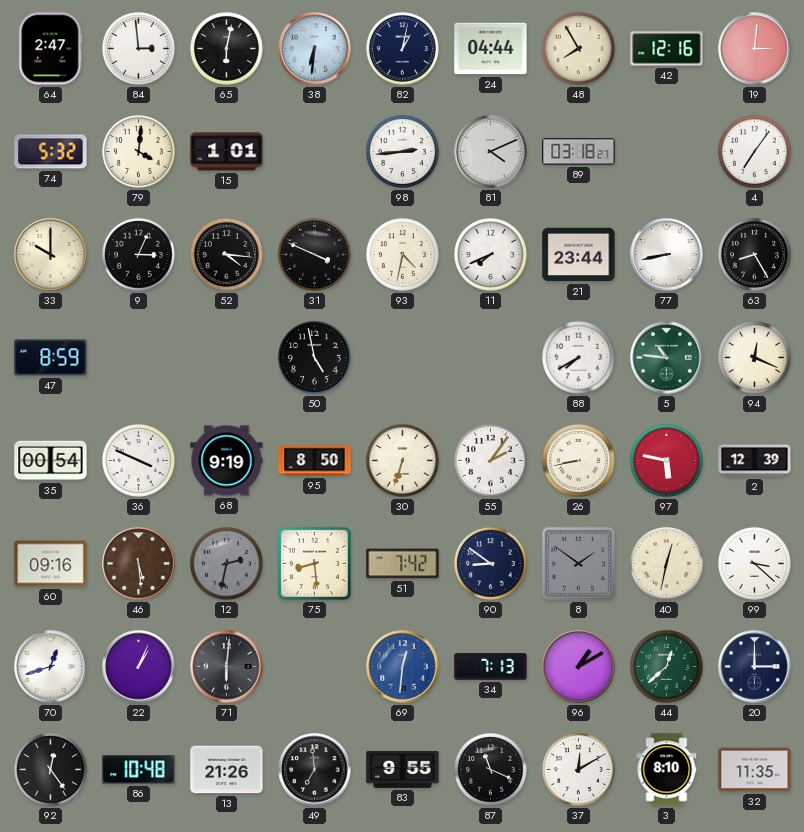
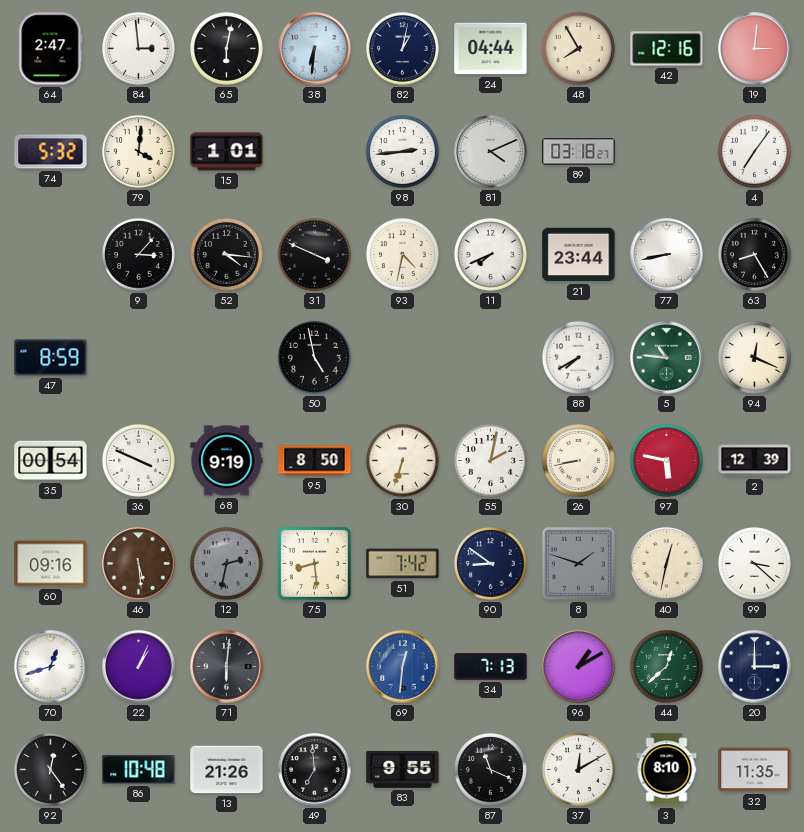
33: 10:00 -> none (51, 255)
9: 3:04 -> 3:07 (138, 254)
55: 2:06 -> 2:02 (490, 460)
8: 1:51 -> 1:48 (578, 563)
